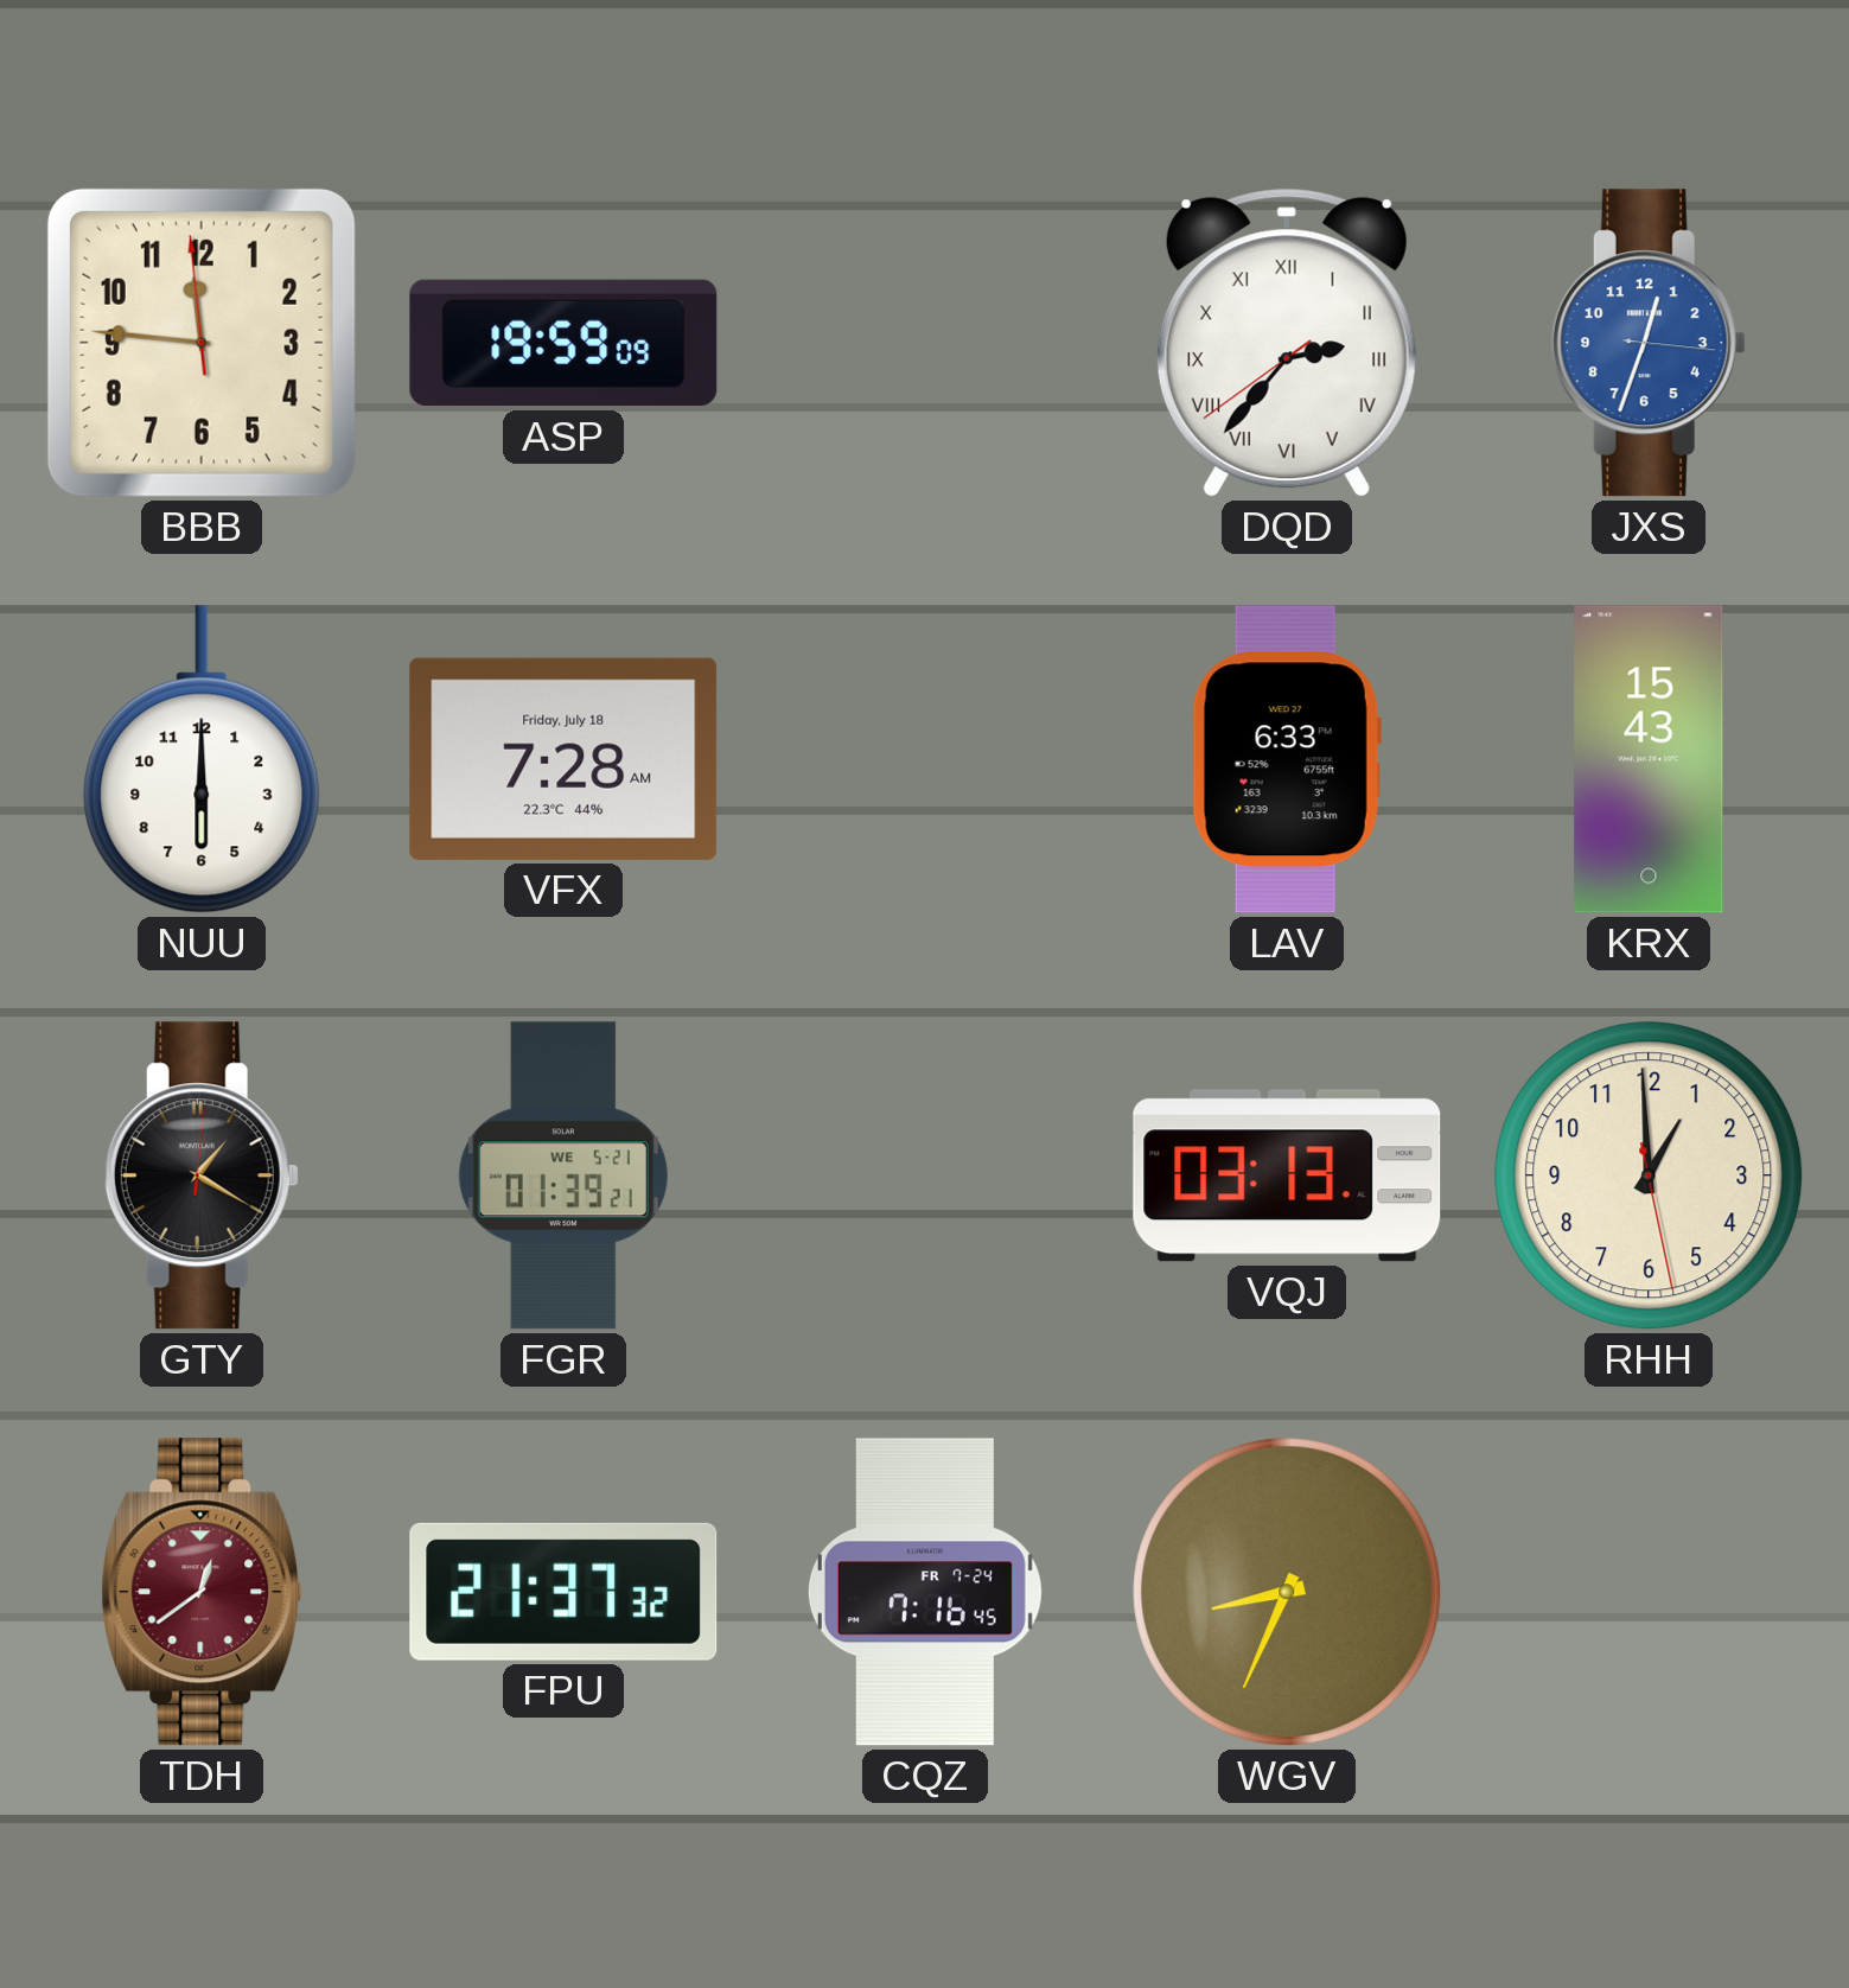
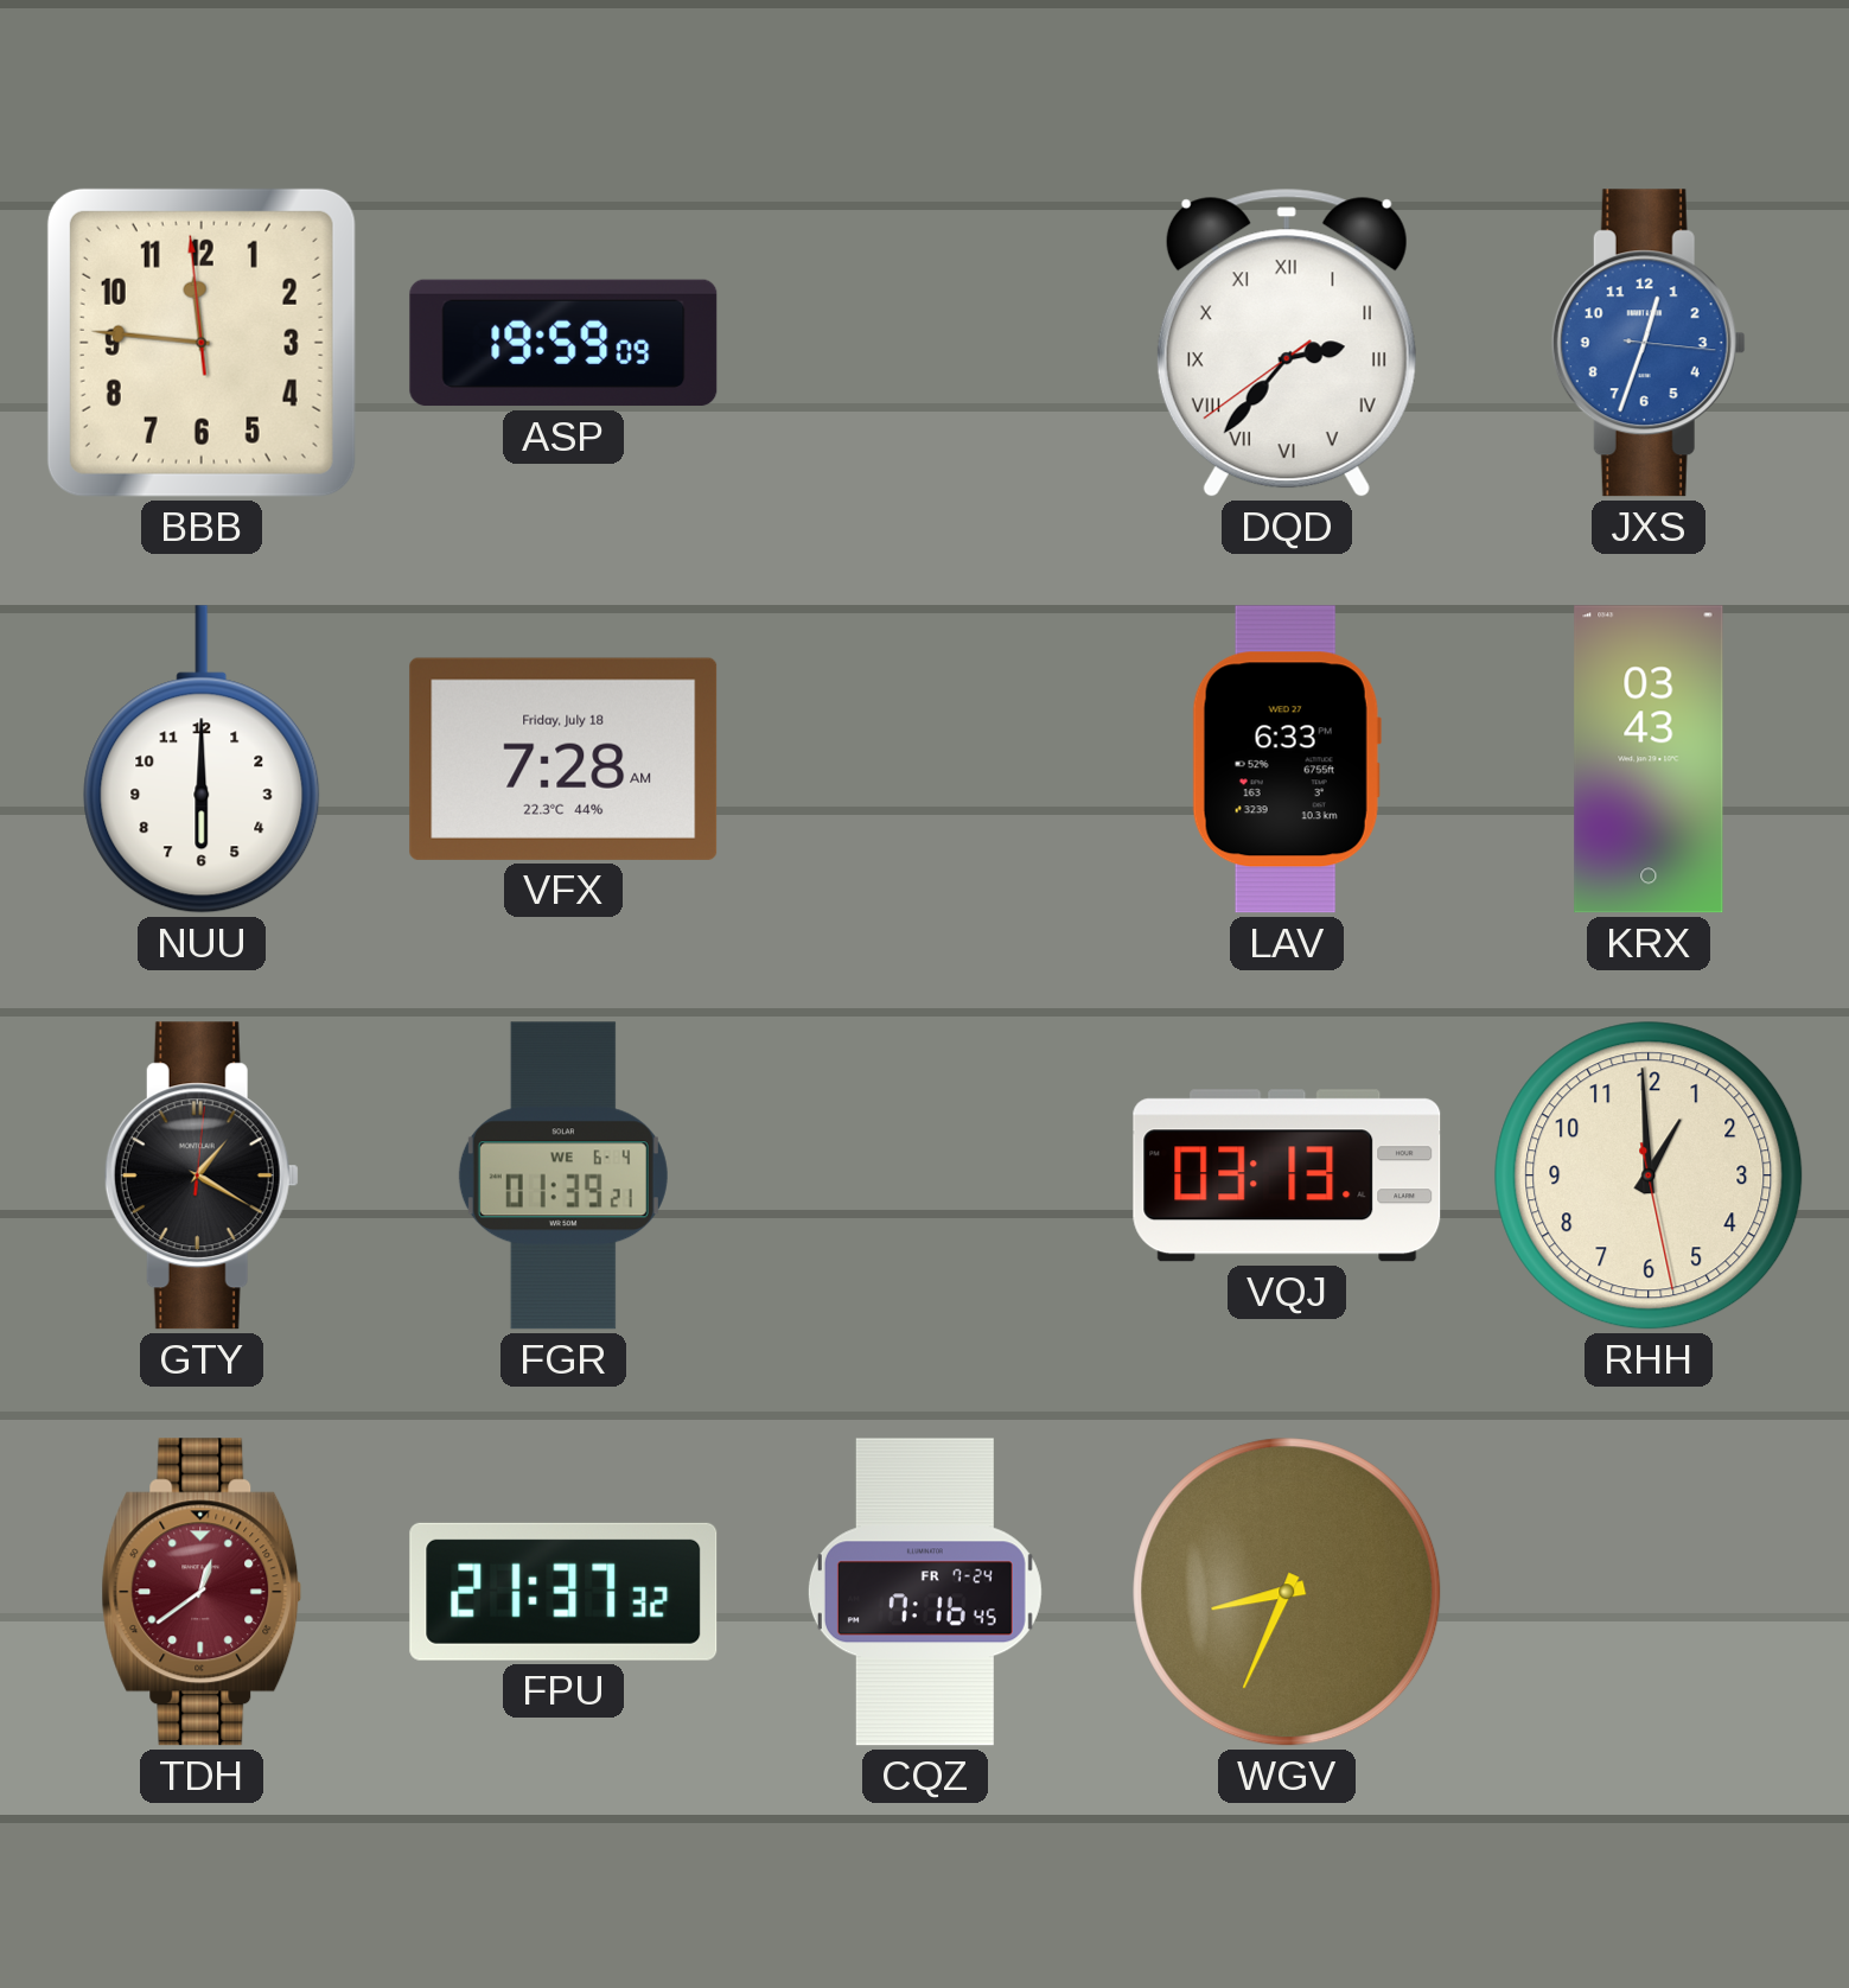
KRX: 15:43 -> 03:43 (1649, 759)
FGR date: WE 5-21 -> WE 6-4 (563, 1175)
